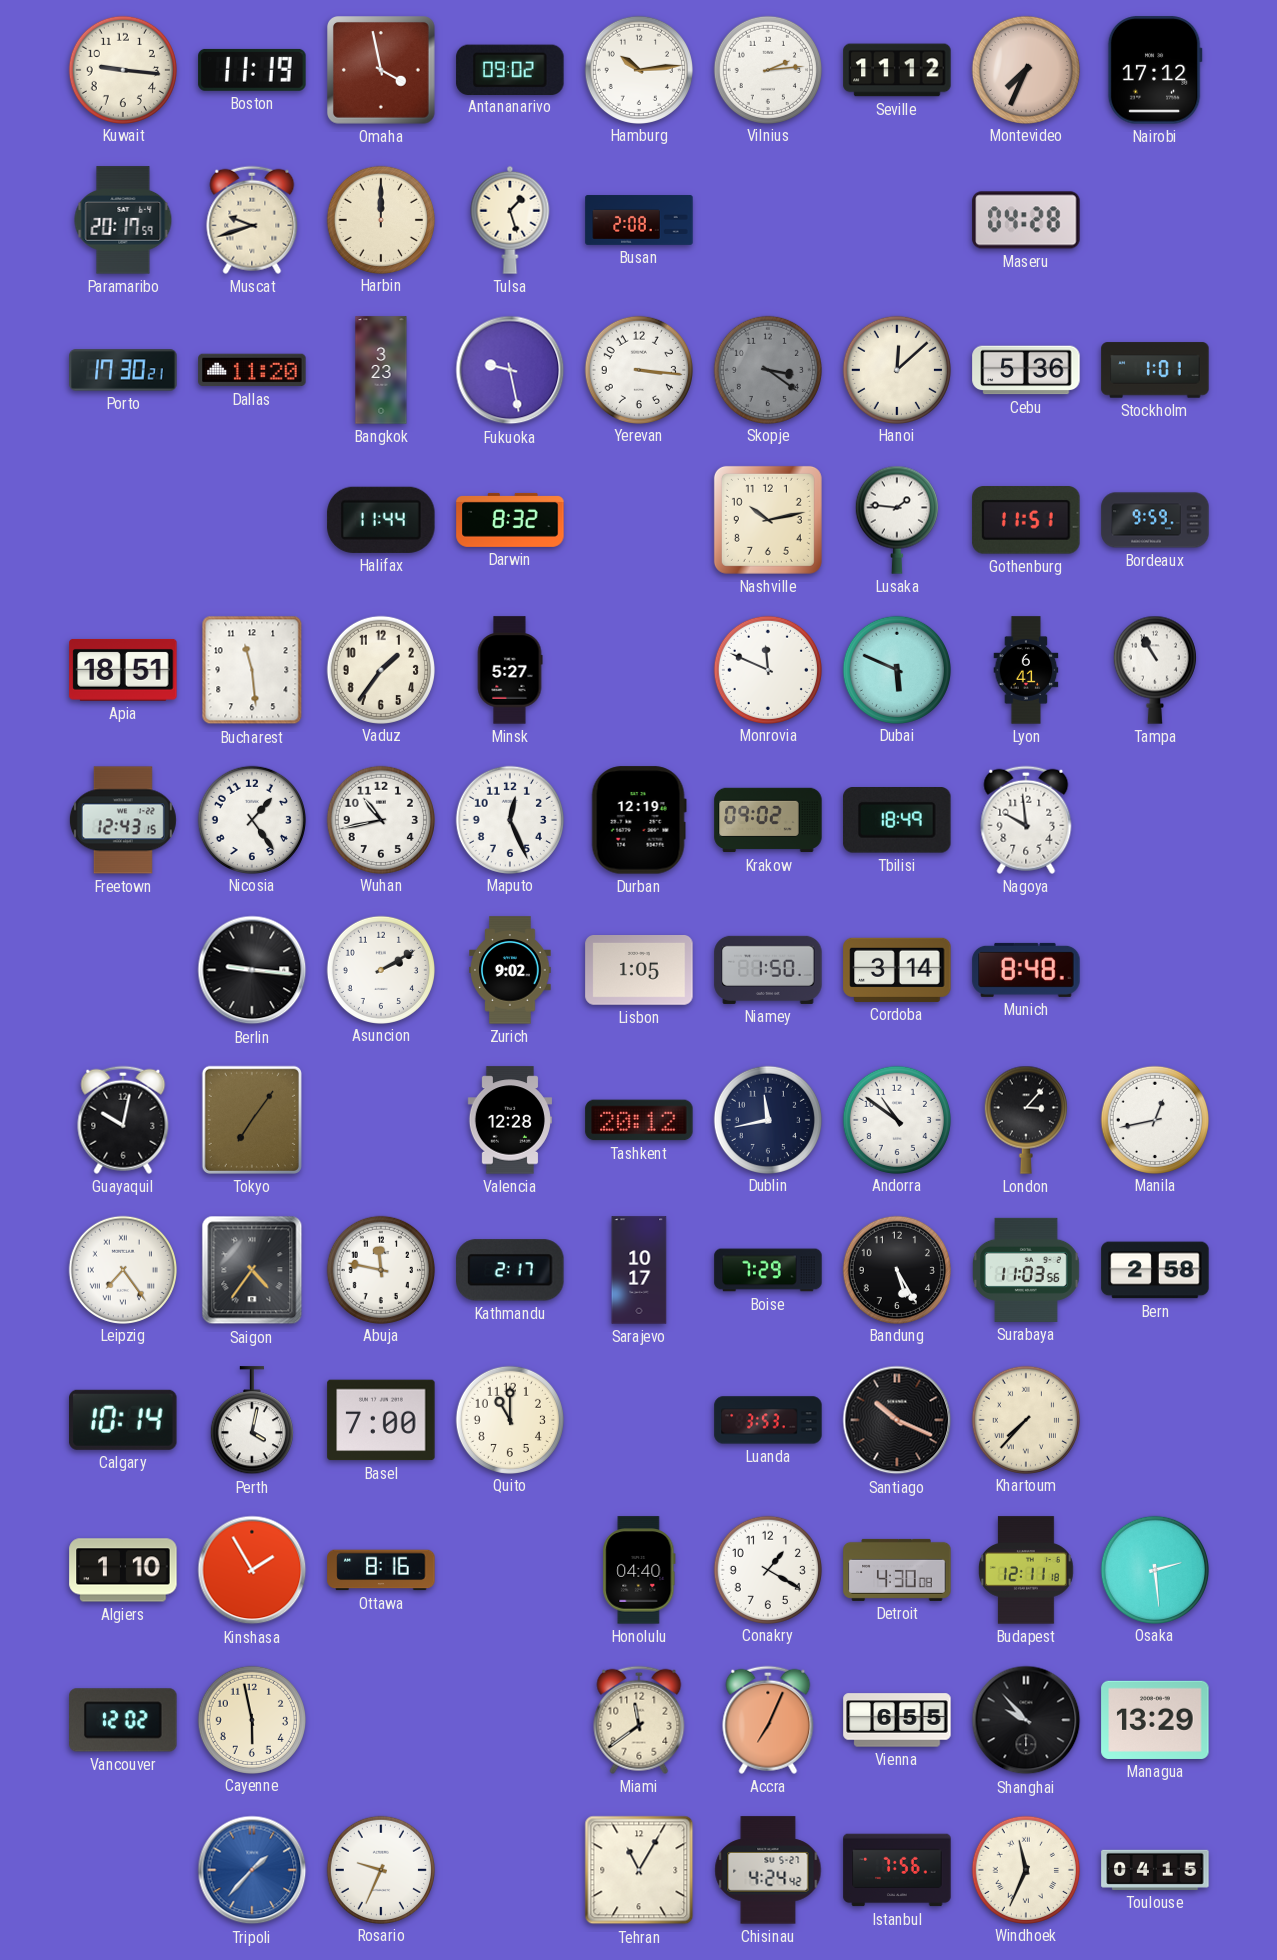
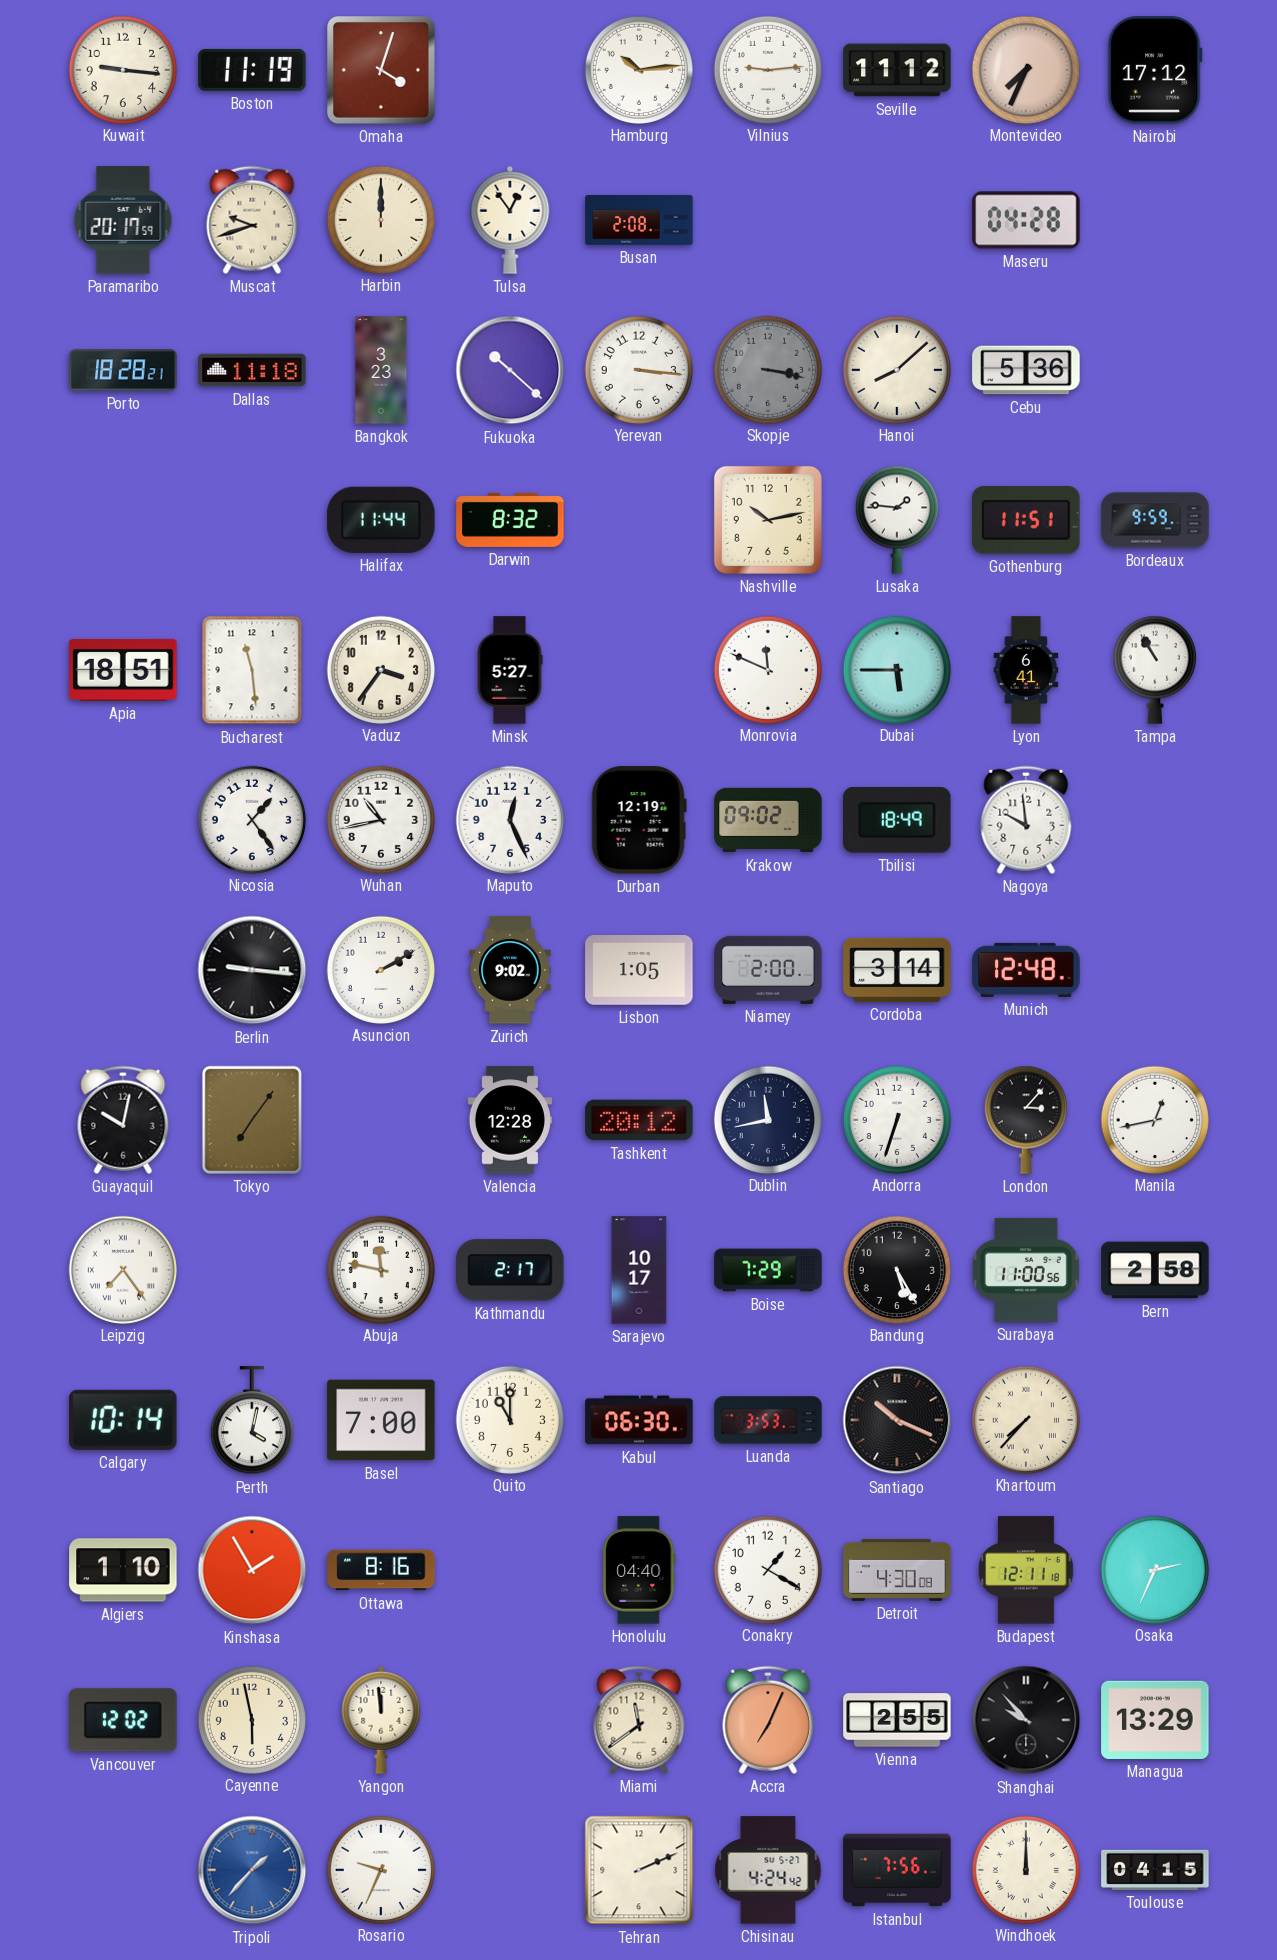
Omaha: 3:58 -> 4:03 (382, 71)
Antananarivo: 09:02 -> none (510, 69)
Vilnius: 2:14 -> 9:14 (767, 69)
Tulsa: 1:27 -> 12:54 (510, 220)
Porto: 17:30 -> 18:28 (123, 370)
Dallas: 11:20 -> 11:18 (252, 370)
Fukuoka: 9:28 -> 10:22 (510, 370)
Skopje: 3:21 -> 3:17 (767, 369)
Hanoi: 12:08 -> 8:08 (896, 369)
Stockholm: 1:01 -> none (1155, 370)
Vaduz: 1:36 -> 3:36 (380, 669)
Dubai: 5:49 -> 5:45 (896, 669)
Freetown: 12:43 -> none (123, 820)
Niamey: 1:50 -> 2:00 (768, 970)
Munich: 8:48 -> 12:48 (1026, 970)
Andorra: 10:51 -> 6:33 (896, 1119)
Saigon: 4:36 -> none (252, 1270)
Surabaya: 11:03 -> 11:00 (1027, 1270)
Kabul: none -> 06:30 (639, 1420)
Osaka: 2:29 -> 2:34 (1154, 1569)
Yangon: none -> 11:59 (381, 1720)
Vienna: 6:55 -> 2:55 (897, 1720)
Tehran: 11:05 -> 2:11 (639, 1870)
Windhoek: 11:34 -> 12:00 (1025, 1869)
